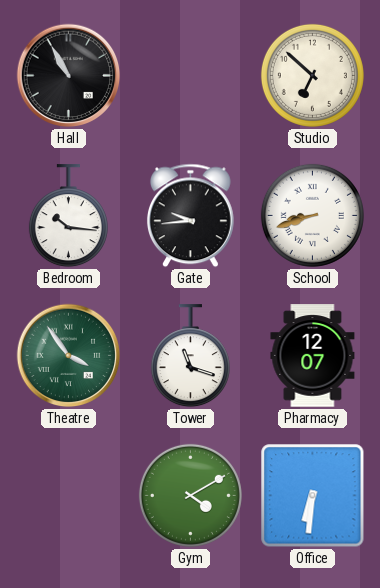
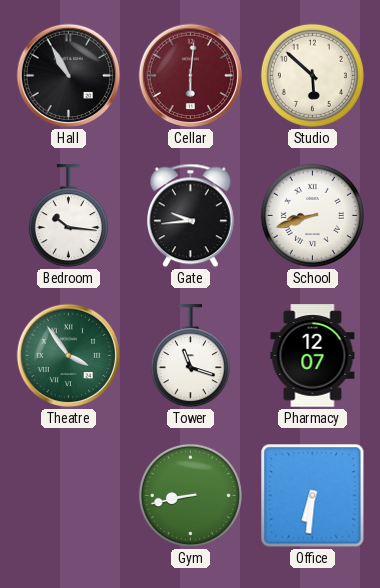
Cellar: none -> 6:01 (191, 76)
Studio: 6:52 -> 5:52 (312, 75)
Gym: 4:10 -> 8:43 (190, 495)
